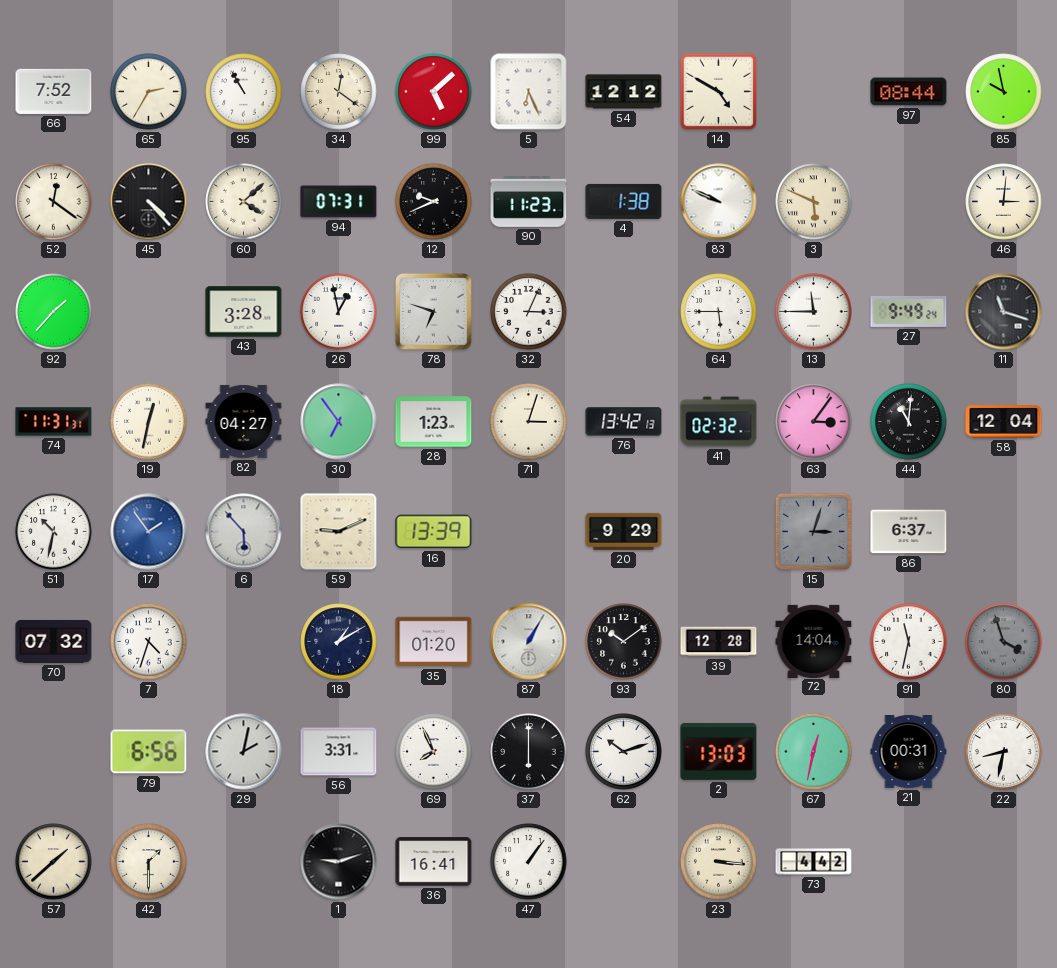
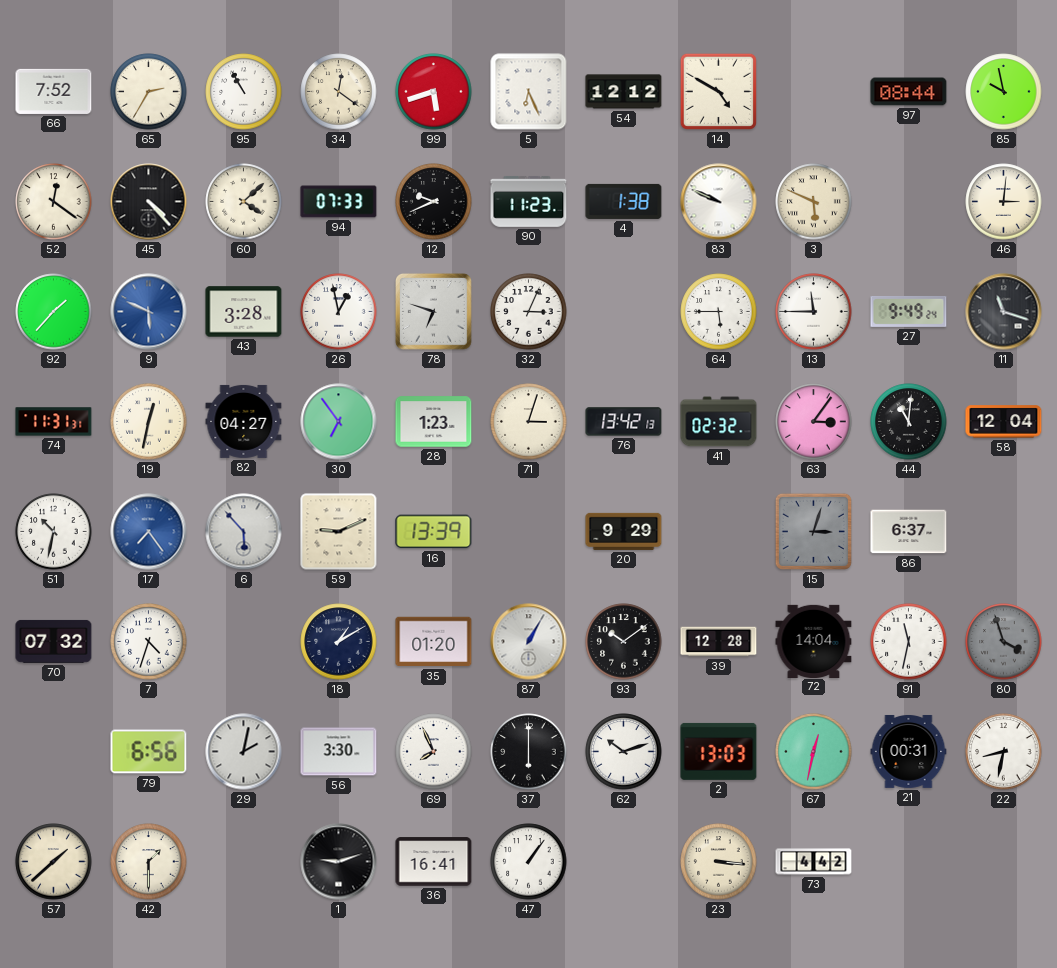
99: 5:08 -> 5:42 (434, 92)
94: 07:31 -> 07:33 (339, 202)
9: none -> 5:49 (149, 312)
17: 1:54 -> 7:24 (149, 532)
56: 3:31 -> 3:30 (339, 752)
